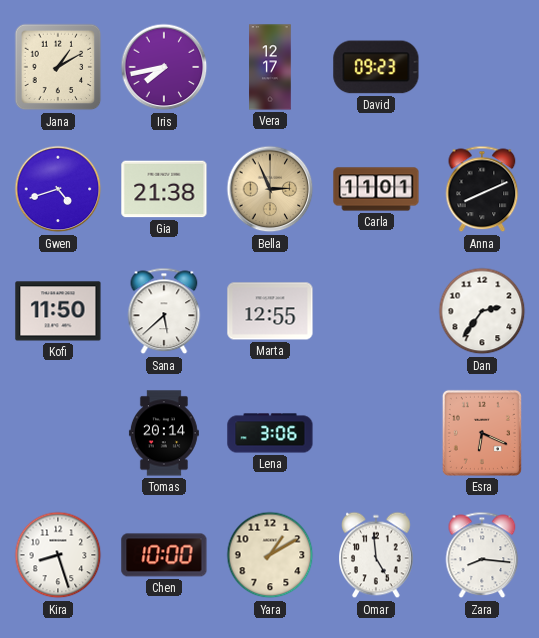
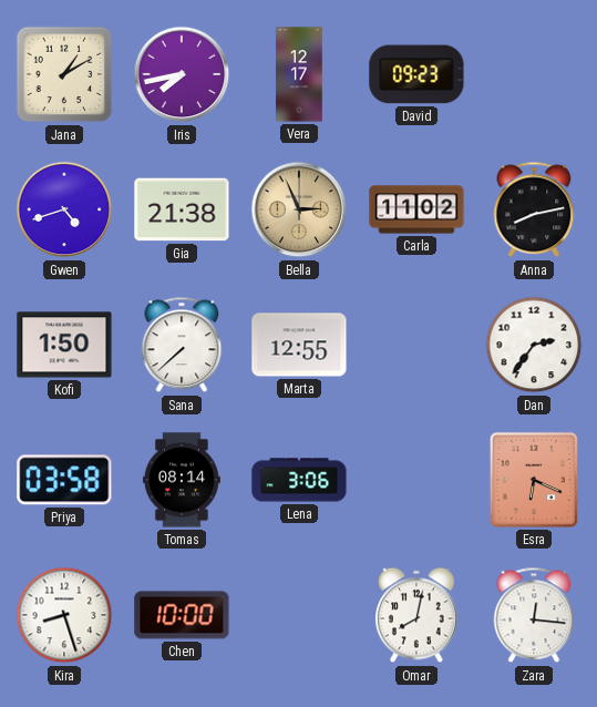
Carla: 11:01 -> 11:02 (416, 209)
Anna: 8:11 -> 8:13 (534, 209)
Kofi: 11:50 -> 1:50 (64, 345)
Sana: 5:38 -> 7:38 (182, 345)
Priya: none -> 03:58 (64, 480)
Tomas: 20:14 -> 08:14 (182, 480)
Yara: 1:10 -> none (270, 555)
Omar: 4:59 -> 8:02 (416, 615)
Zara: 8:16 -> 12:16 (534, 615)
